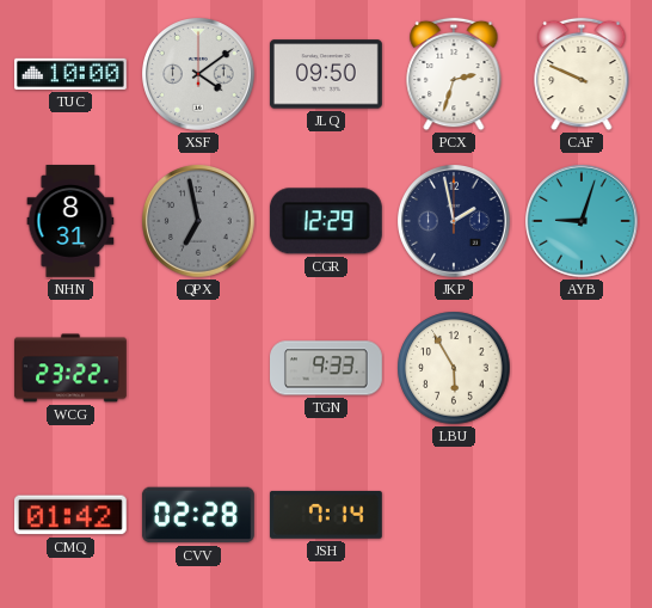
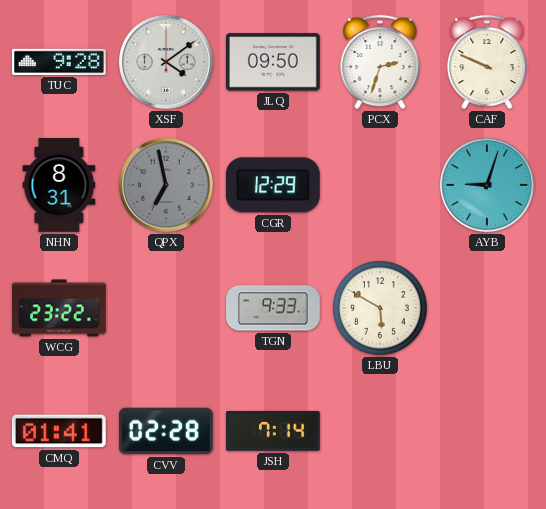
TUC: 10:00 -> 9:28 (59, 62)
JKP: 1:58 -> none (455, 222)
LBU: 5:55 -> 5:50 (380, 308)
CMQ: 01:42 -> 01:41 (59, 431)
